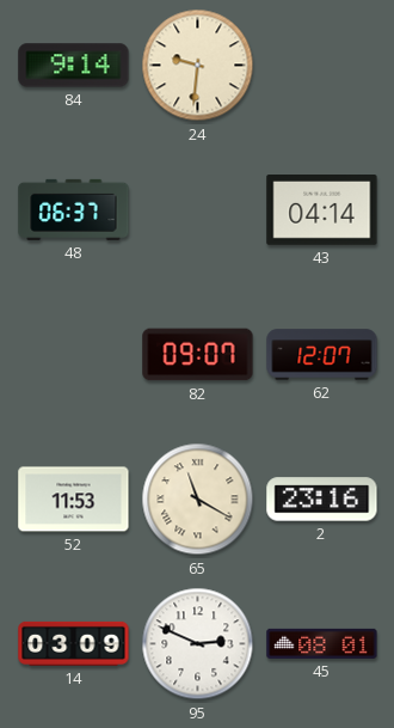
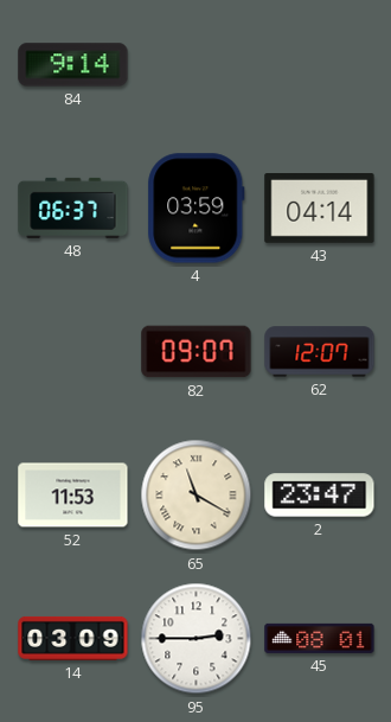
24: 9:31 -> none (198, 66)
4: none -> 03:59 (197, 209)
2: 23:16 -> 23:47 (320, 496)
95: 2:49 -> 2:45 (197, 639)
